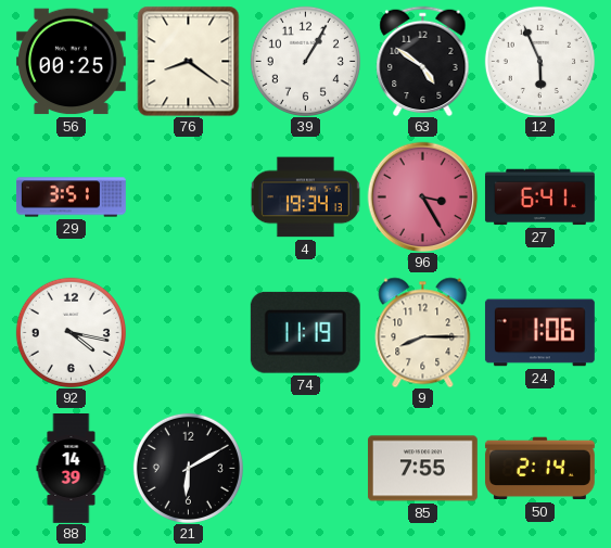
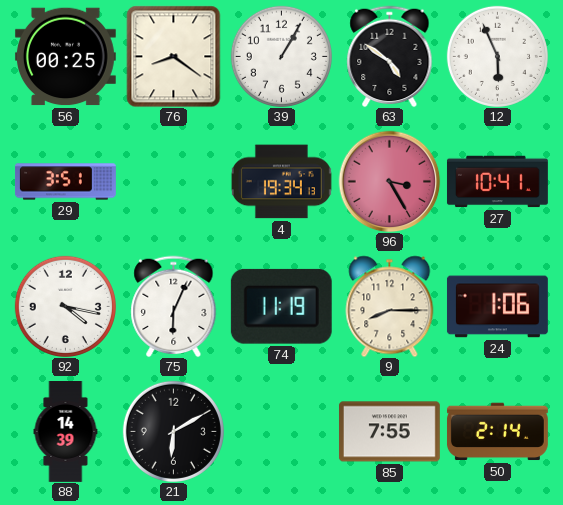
27: 6:41 -> 10:41 (497, 182)
75: none -> 6:04 (174, 306)
